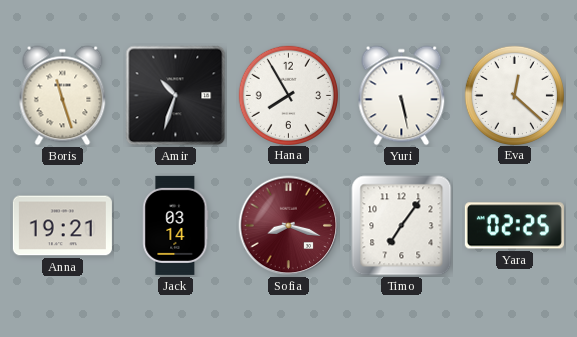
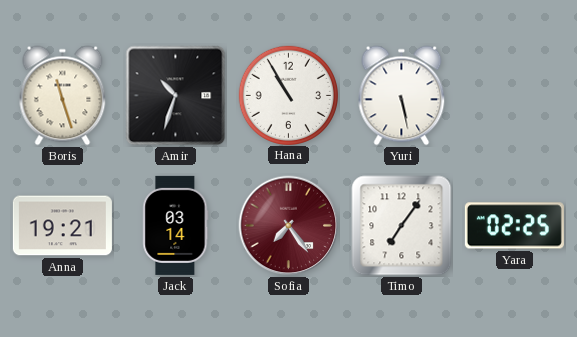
Hana: 7:55 -> 10:55 (288, 95)
Eva: 12:22 -> none (514, 95)
Sofia: 8:18 -> 7:24 (289, 226)
